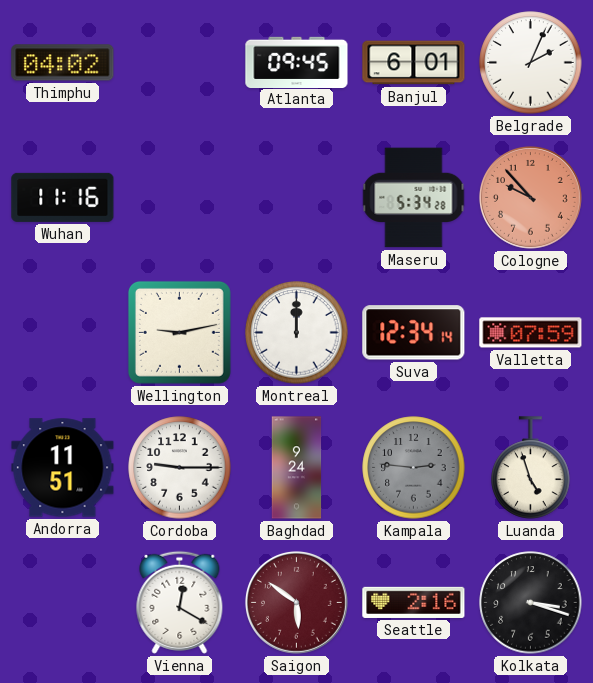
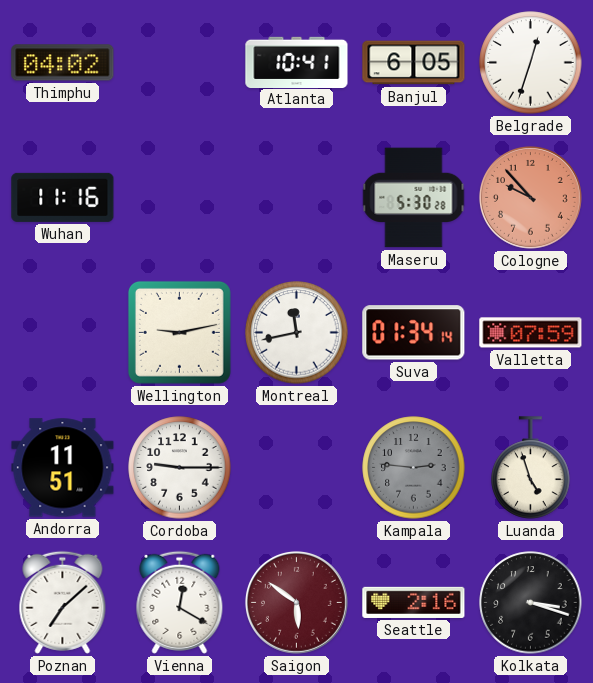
Atlanta: 09:45 -> 10:41 (297, 62)
Banjul: 6:01 -> 6:05 (414, 63)
Belgrade: 2:04 -> 12:33 (531, 63)
Maseru: 5:34 -> 5:30 (414, 198)
Montreal: 12:00 -> 11:43 (297, 333)
Suva: 12:34 -> 01:34 (414, 333)
Baghdad: 9:24 -> none (297, 468)
Poznan: none -> 7:08 (63, 602)
